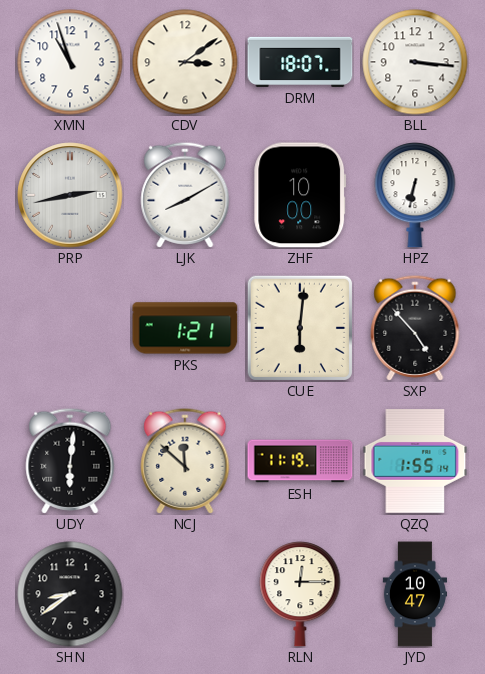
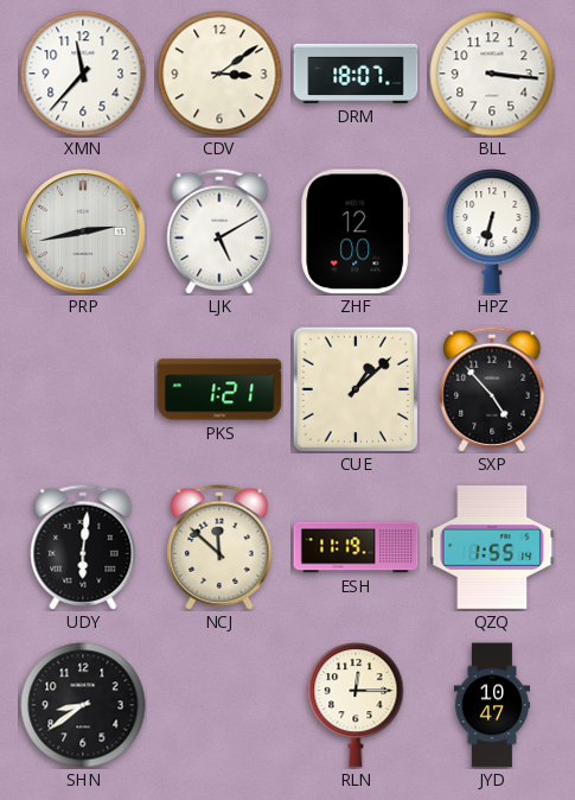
XMN: 10:57 -> 11:37 (83, 74)
LJK: 8:10 -> 5:10 (219, 231)
ZHF: 10:00 -> 12:00 (356, 231)
CUE: 6:01 -> 1:08 (354, 388)
